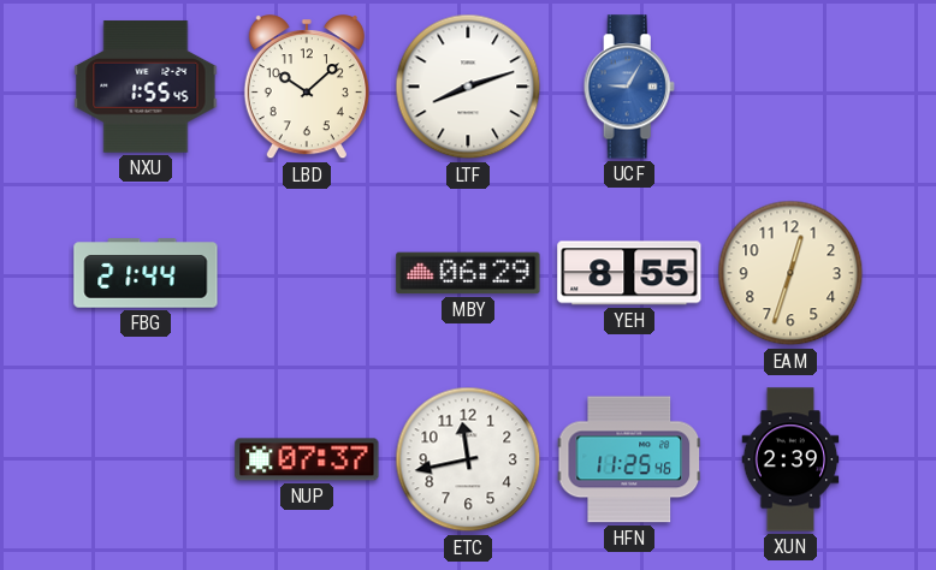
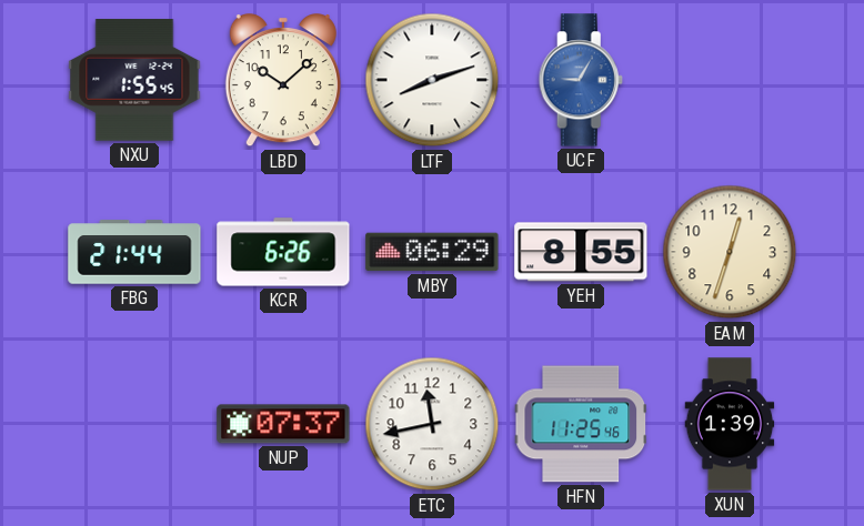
KCR: none -> 6:26 (283, 252)
XUN: 2:39 -> 1:39 (730, 424)
